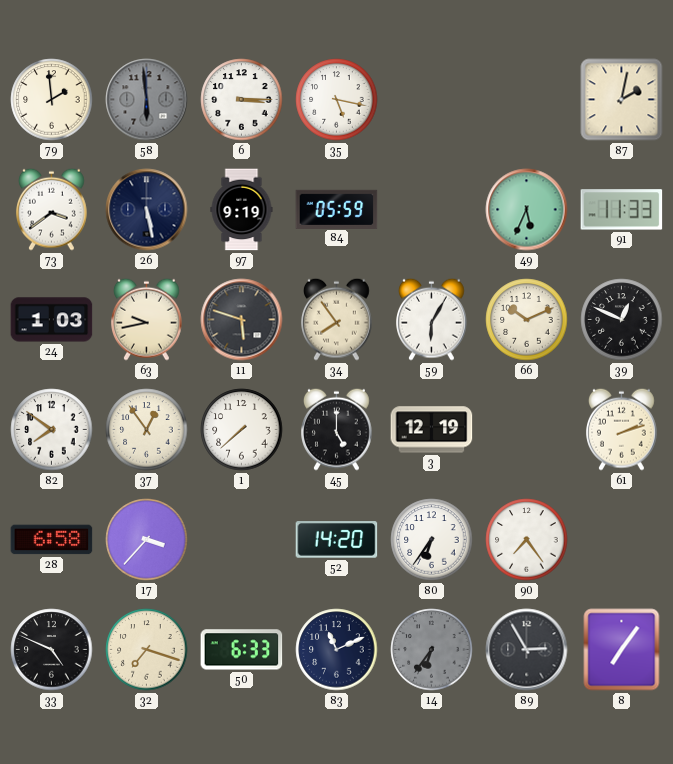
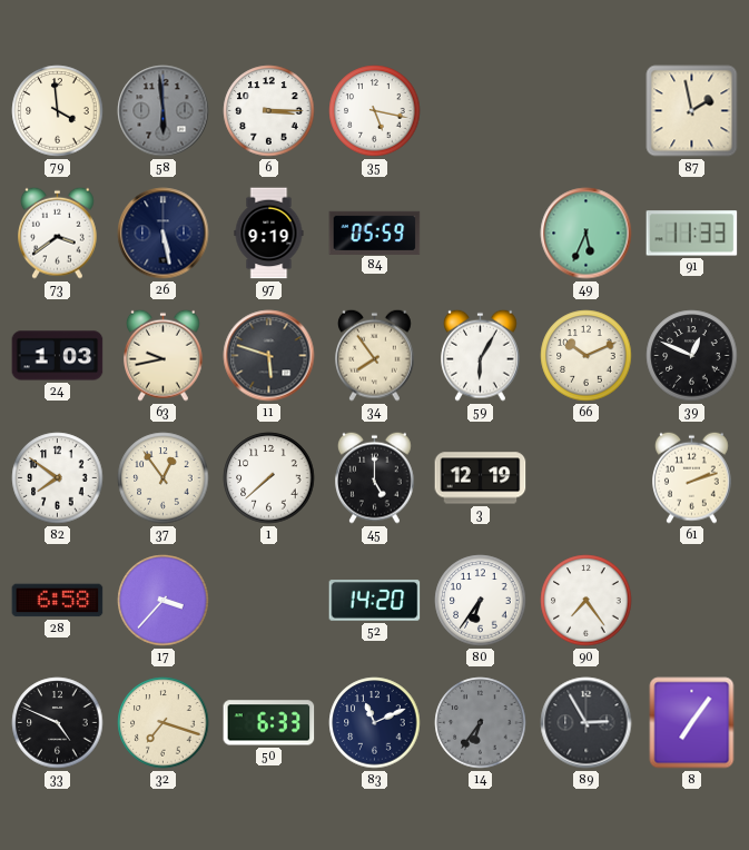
79: 1:59 -> 3:59 (58, 111)
87: 2:02 -> 1:58 (692, 111)
